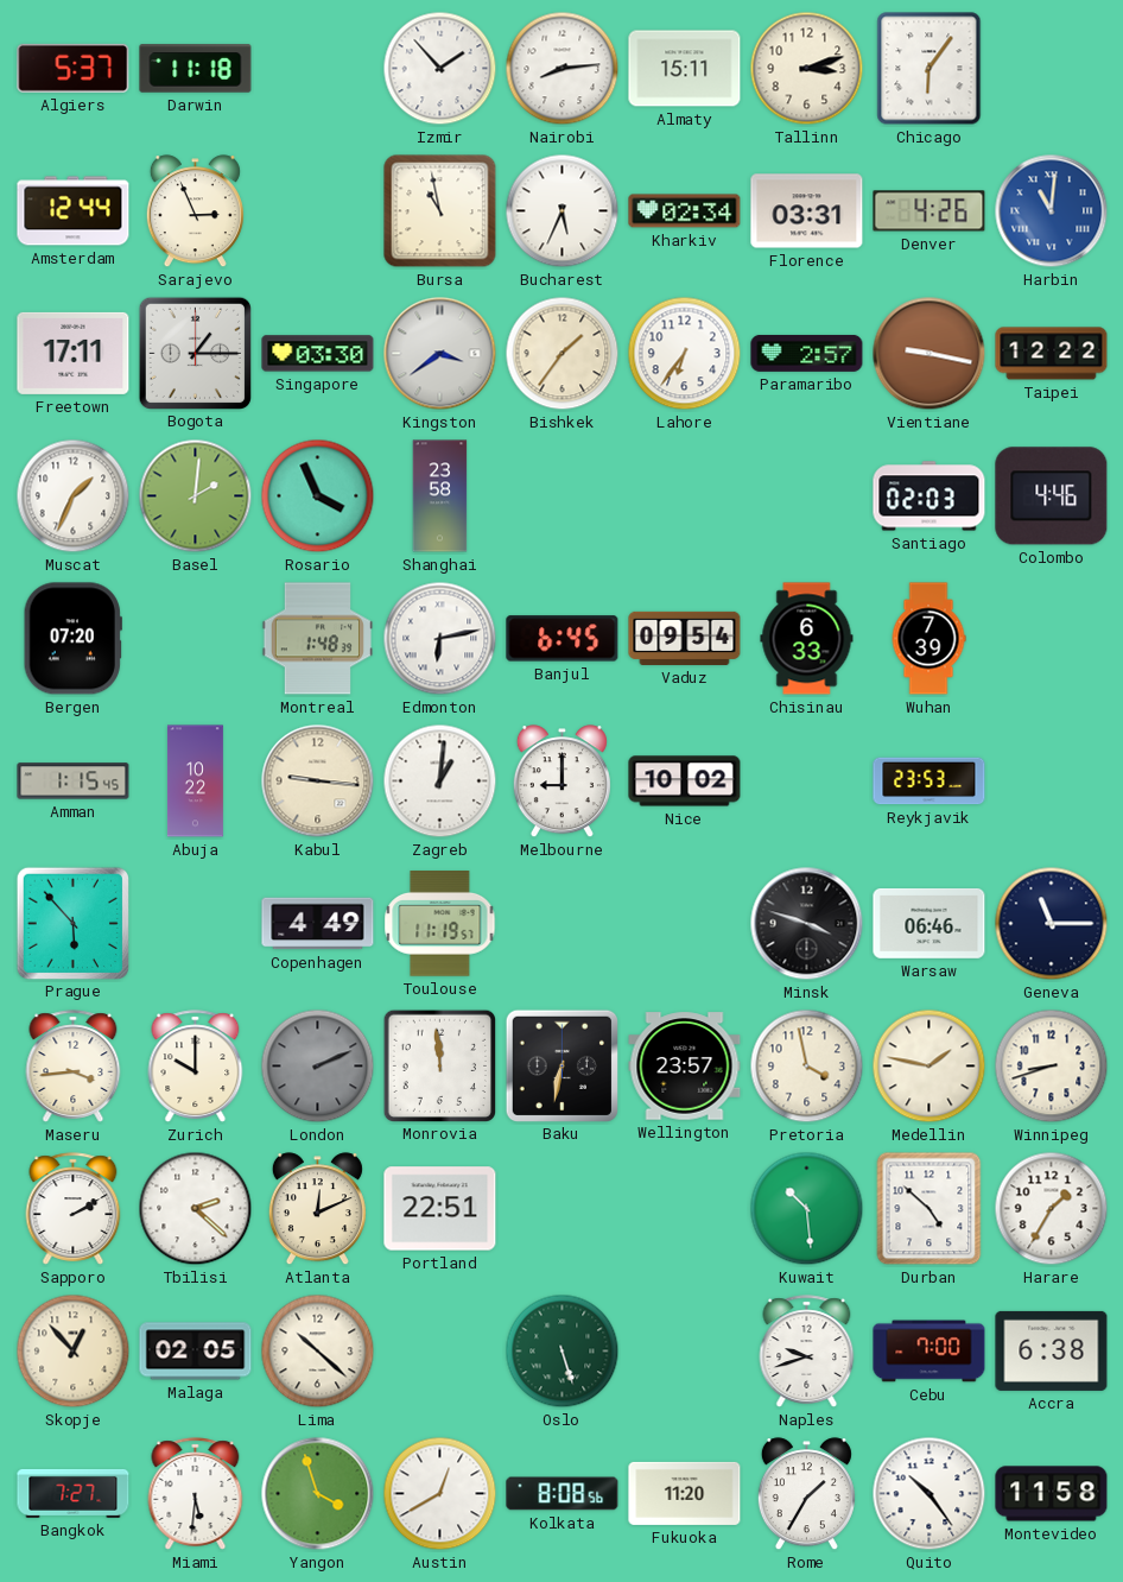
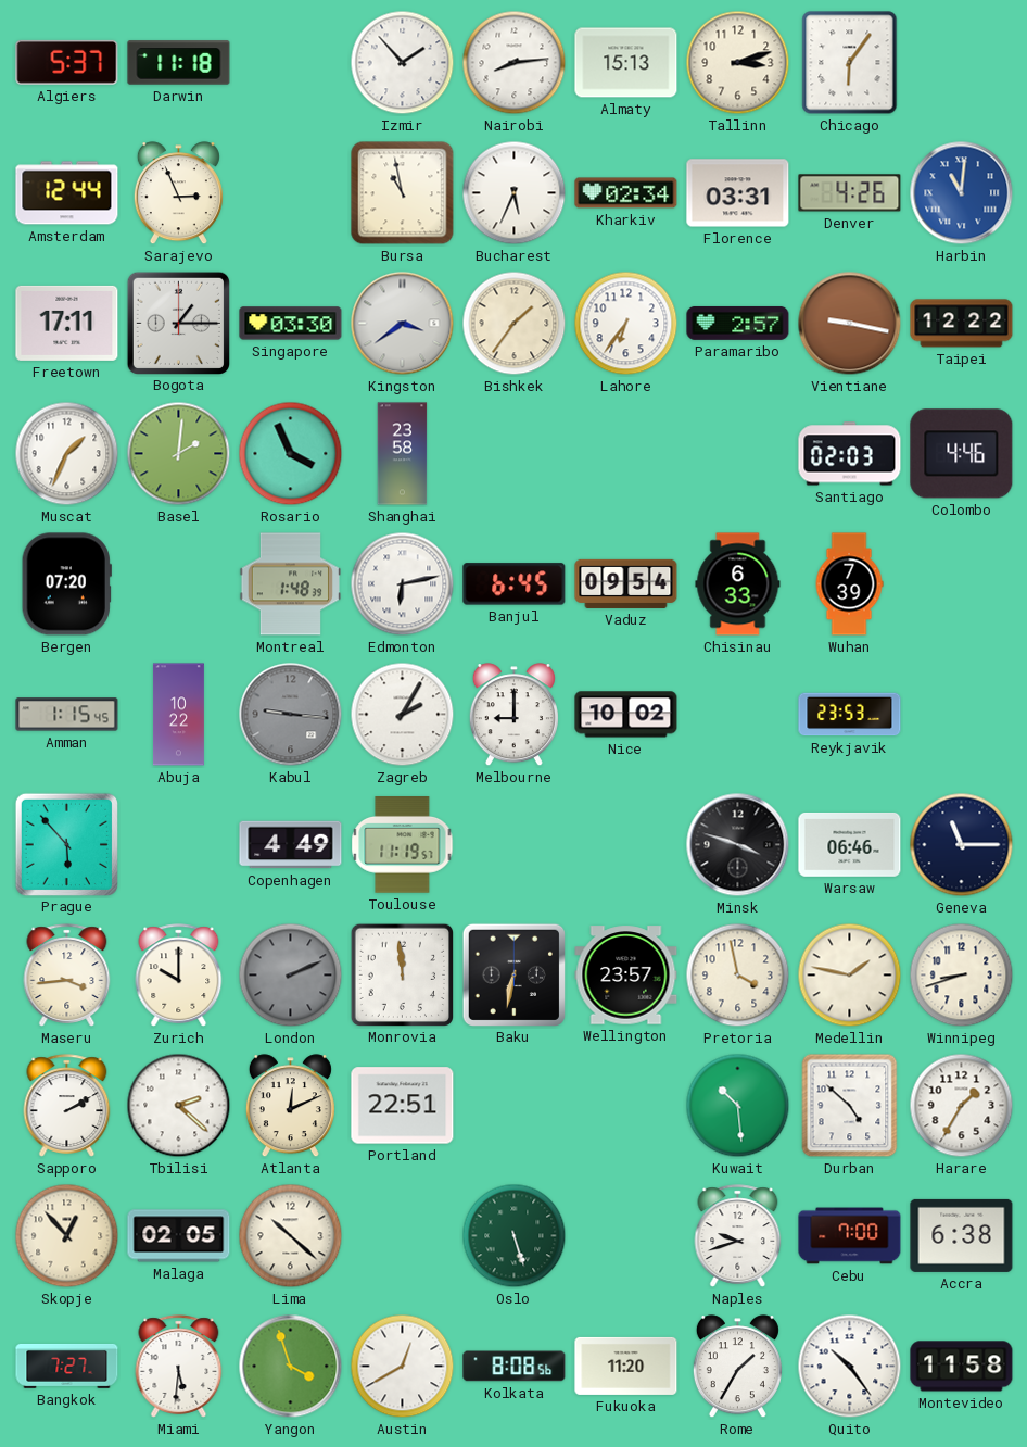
Almaty: 15:11 -> 15:13 (626, 63)
Kabul dial: cream -> grey (291, 715)
Zagreb: 1:01 -> 2:05 (403, 715)
